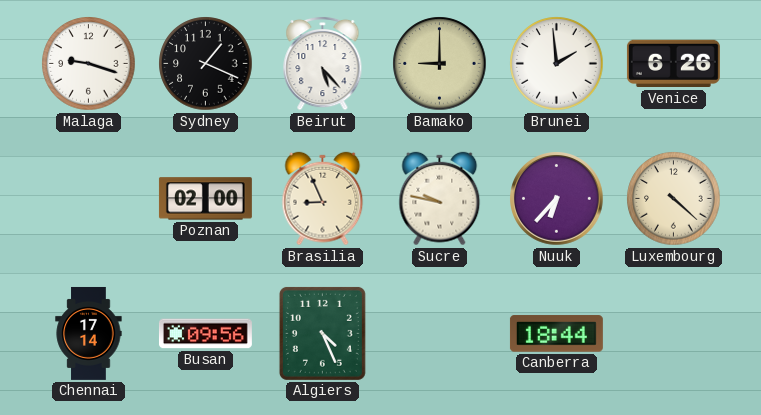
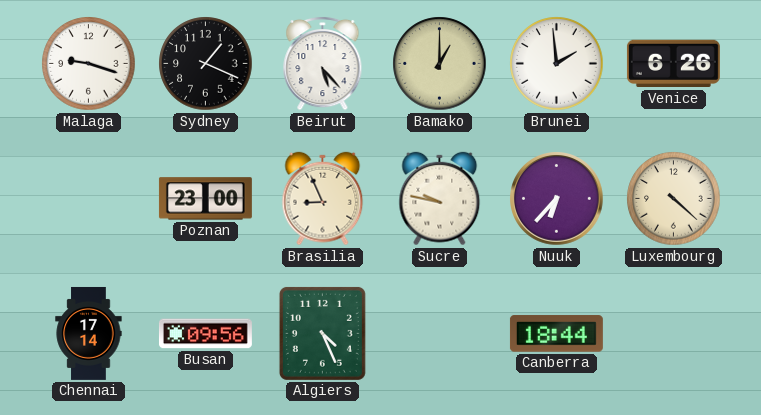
Bamako: 9:00 -> 1:00 (440, 64)
Poznan: 02:00 -> 23:00 (205, 199)
